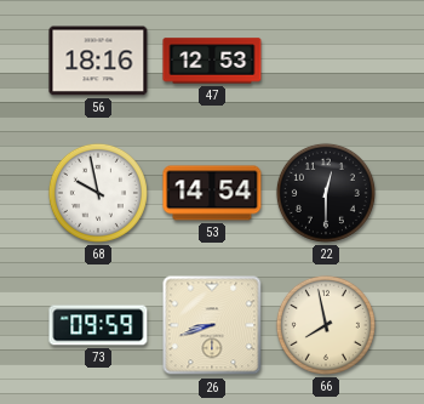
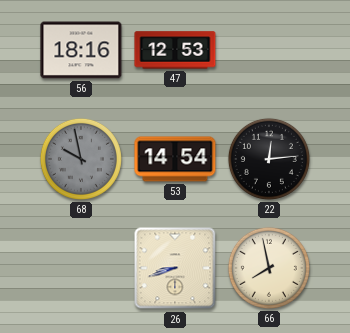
68 dial: white -> grey (81, 159)
22: 12:30 -> 12:14 (269, 159)
73: 09:59 -> none (98, 325)
